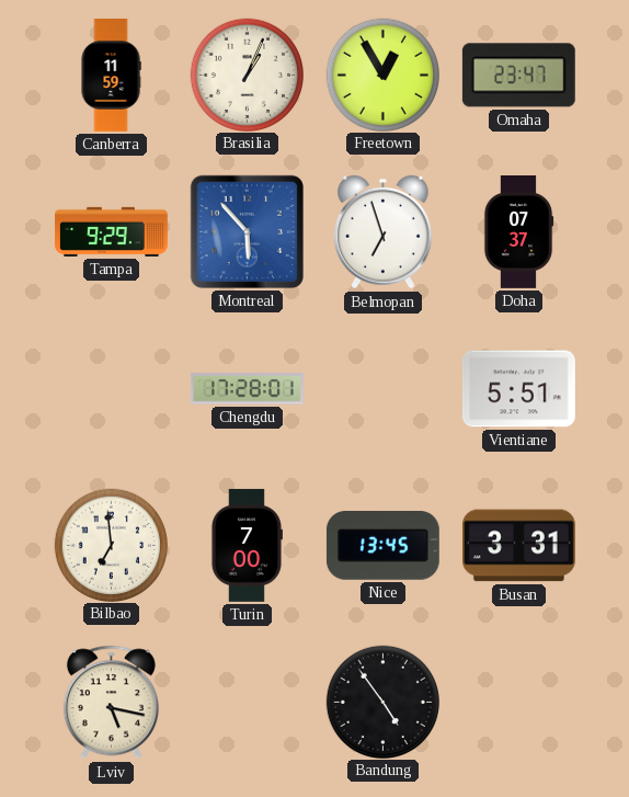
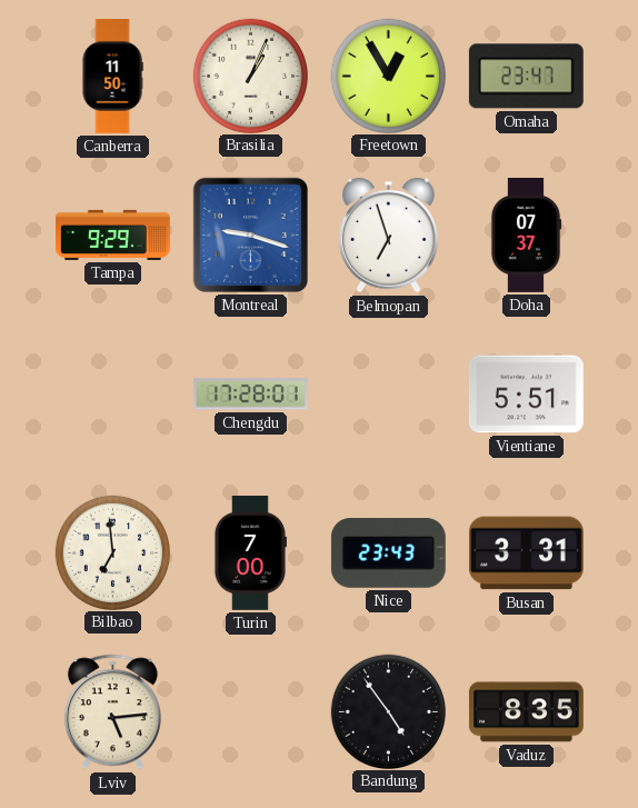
Canberra: 11:59 -> 11:50 (112, 77)
Montreal: 5:53 -> 9:18 (250, 235)
Nice: 13:45 -> 23:43 (388, 553)
Lviv: 5:17 -> 5:14 (112, 712)
Vaduz: none -> 8:35 (526, 712)
